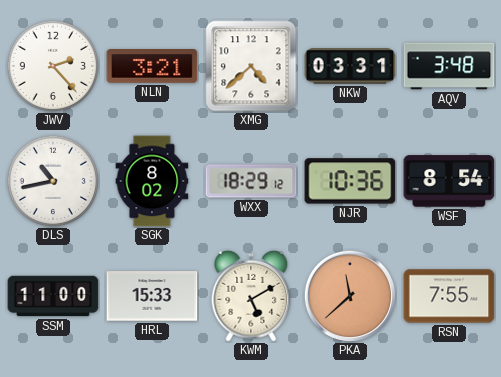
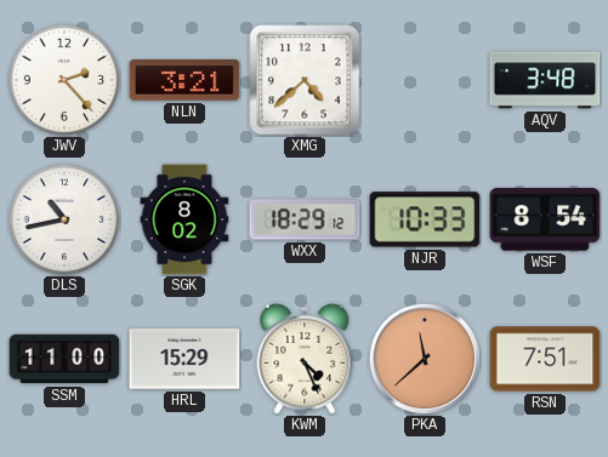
NKW: 03:31 -> none (350, 66)
NJR: 10:36 -> 10:33 (425, 219)
HRL: 15:33 -> 15:29 (184, 359)
KWM: 5:10 -> 4:26 (305, 359)
RSN: 7:55 -> 7:51 (545, 359)
